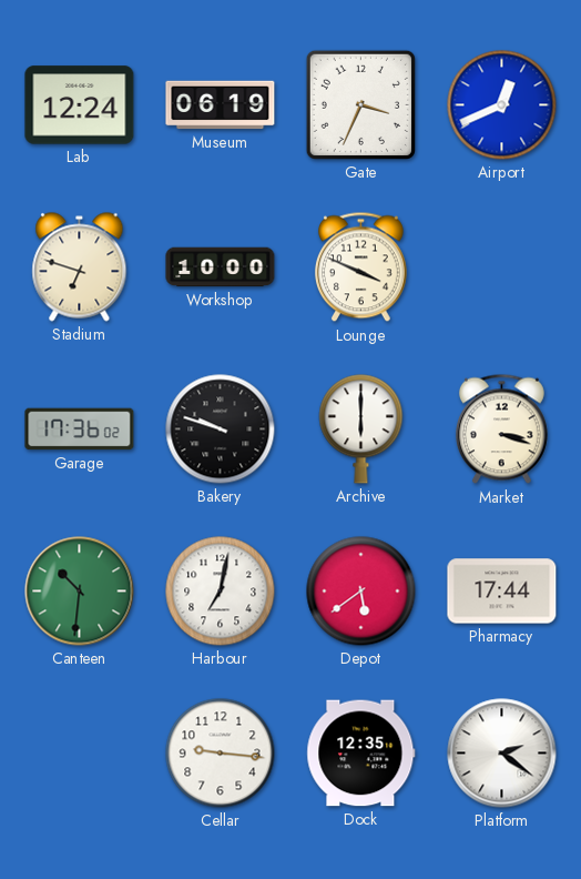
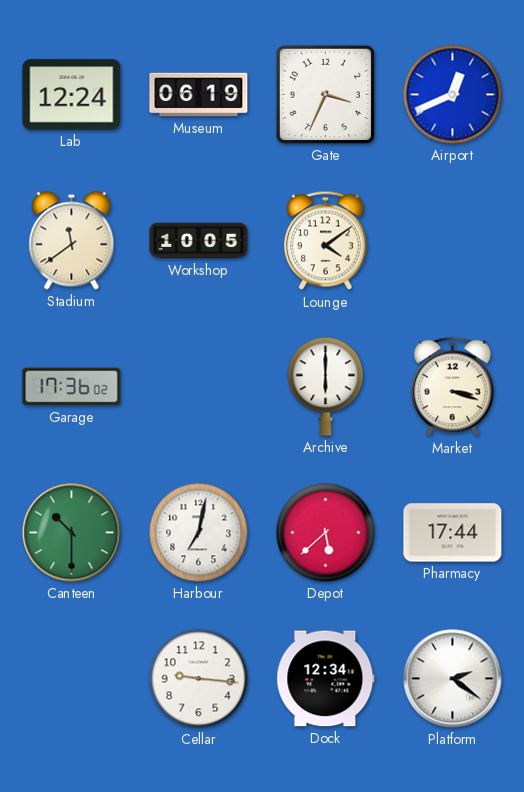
Stadium: 6:48 -> 11:39 (72, 241)
Workshop: 10:00 -> 10:05 (199, 241)
Lounge: 3:49 -> 4:09 (325, 241)
Bakery: 9:48 -> none (221, 430)
Canteen: 10:31 -> 10:30 (72, 533)
Depot: 5:39 -> 5:38 (326, 533)
Dock: 12:35 -> 12:34 (326, 679)
